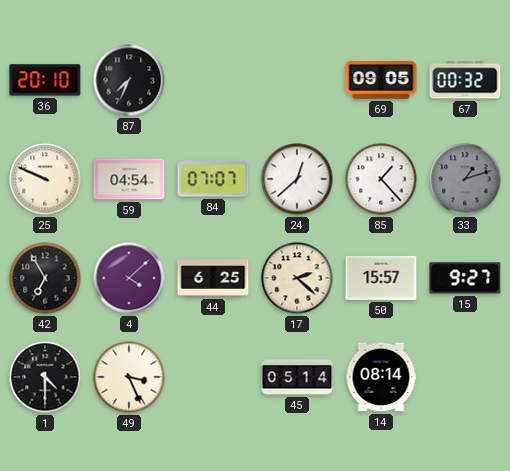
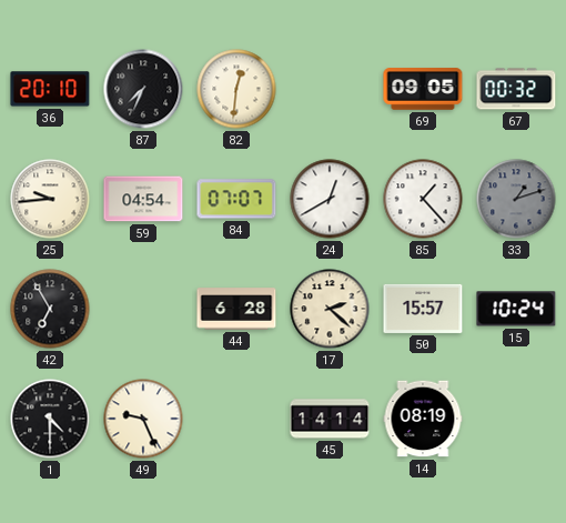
82: none -> 12:31 (236, 89)
25: 9:49 -> 9:44 (50, 199)
24: 12:38 -> 12:40 (330, 199)
4: 4:08 -> none (129, 278)
44: 6:25 -> 6:28 (236, 309)
15: 9:27 -> 10:24 (516, 309)
49: 3:26 -> 9:26 (143, 419)
45: 05:14 -> 14:14 (330, 419)
14: 08:14 -> 08:19 (423, 419)
